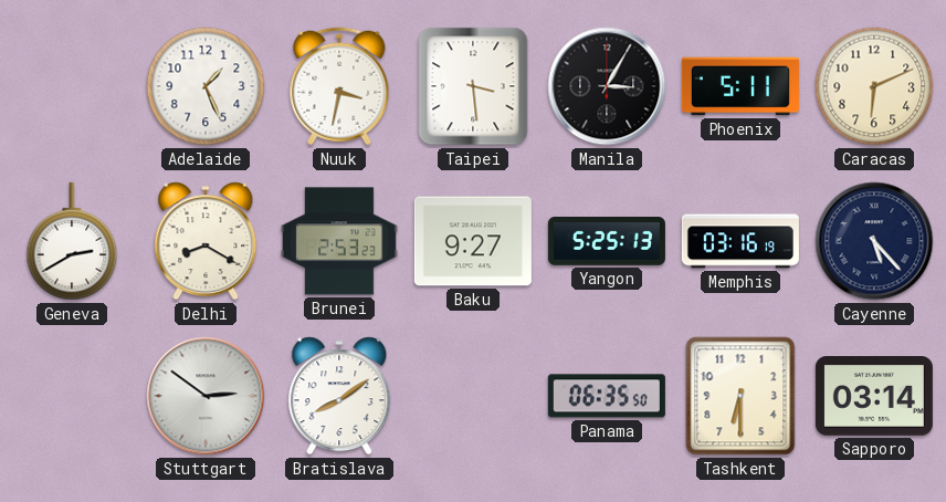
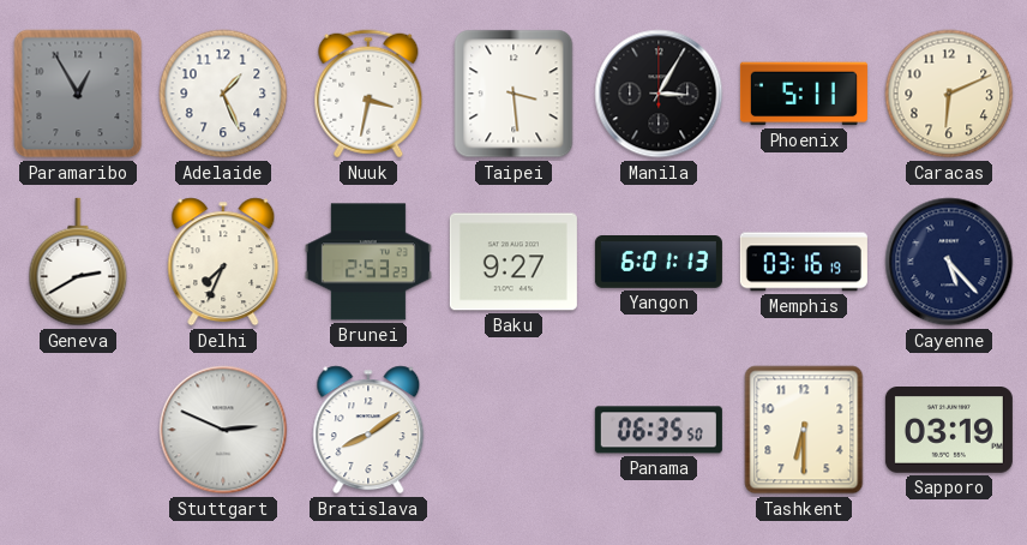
Paramaribo: none -> 12:55 (78, 94)
Delhi: 8:20 -> 7:34 (223, 262)
Yangon: 5:25 -> 6:01 (659, 263)
Stuttgart: 2:51 -> 2:49 (223, 430)
Sapporo: 03:14 -> 03:19 (949, 431)
